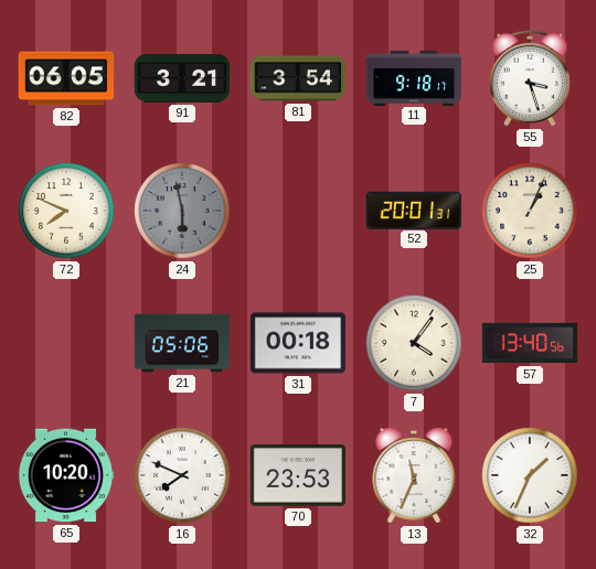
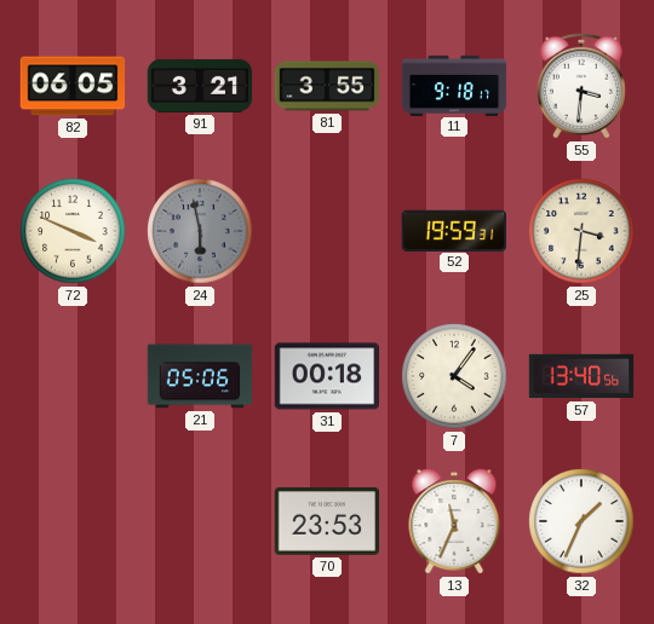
81: 3:54 -> 3:55 (327, 86)
55: 3:27 -> 3:31 (581, 86)
72: 7:49 -> 3:49 (73, 231)
52: 20:01 -> 19:59 (454, 230)
25: 1:04 -> 3:31 (581, 231)
65: 10:20 -> none (66, 475)
16: 7:49 -> none (182, 475)
